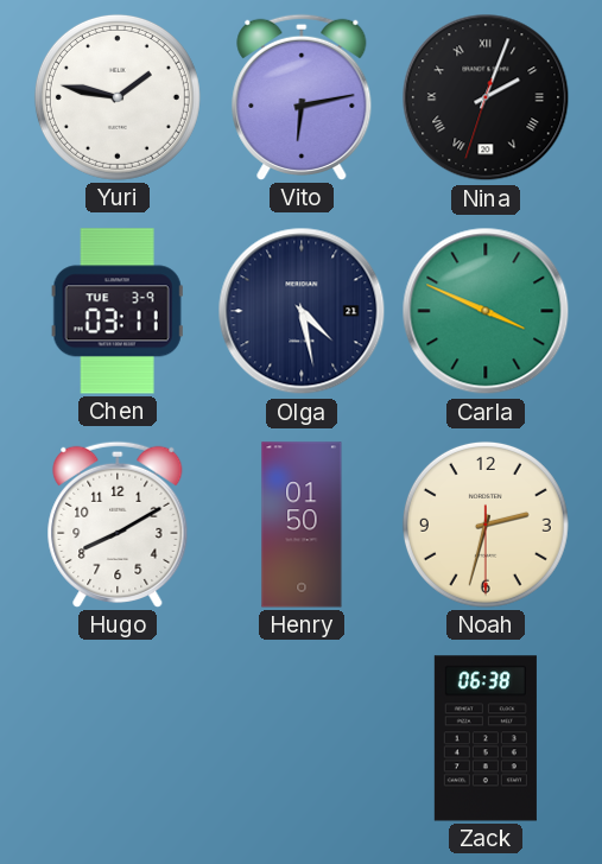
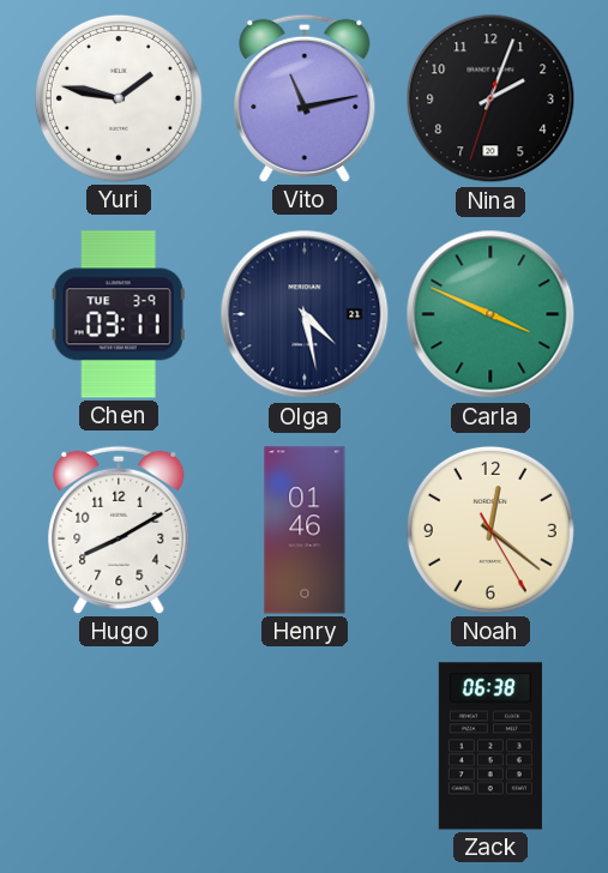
Vito: 6:13 -> 11:13 (305, 98)
Nina numerals: Roman -> Arabic (490, 98)
Henry: 01:50 -> 01:46 (305, 530)
Noah: 2:32 -> 12:21 (490, 530)
